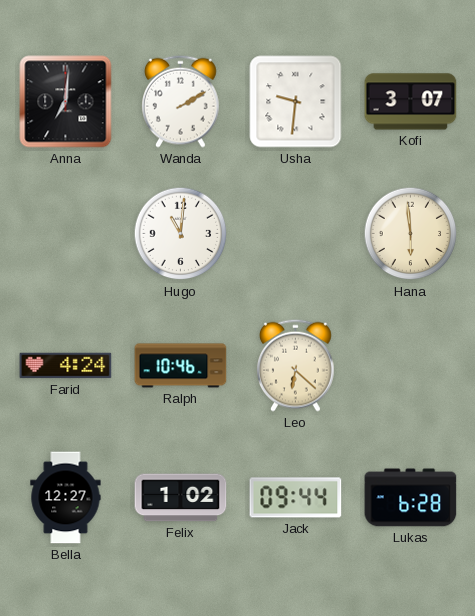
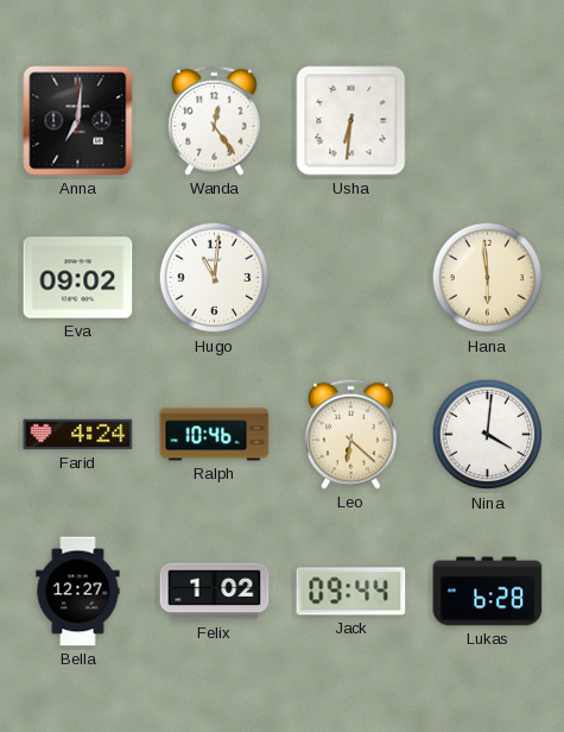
Wanda: 2:10 -> 12:24 (215, 120)
Usha: 9:31 -> 6:31 (351, 121)
Kofi: 3:07 -> none (411, 102)
Eva: none -> 09:02 (78, 278)
Nina: none -> 4:01 (488, 435)
